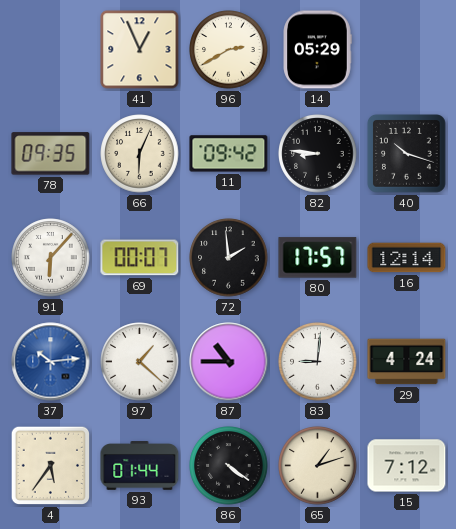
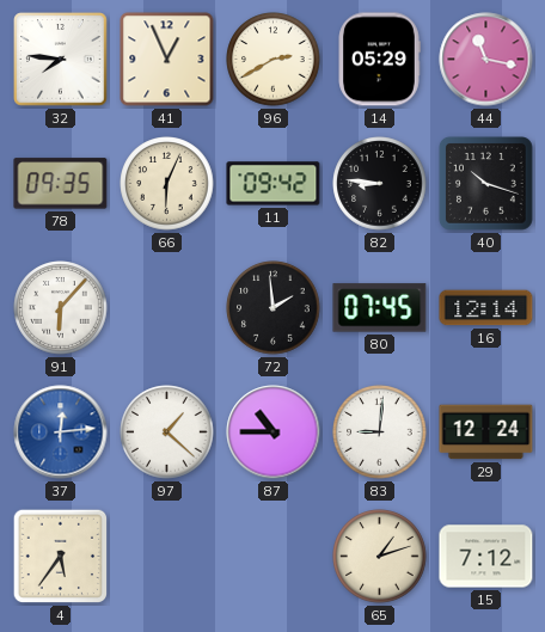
32: none -> 7:46 (61, 60)
44: none -> 11:17 (486, 60)
69: 00:07 -> none (140, 258)
80: 17:57 -> 07:45 (380, 308)
37: 10:14 -> 12:14 (61, 432)
29: 4:24 -> 12:24 (486, 432)
93: 01:44 -> none (140, 466)
86: 4:21 -> none (229, 466)
